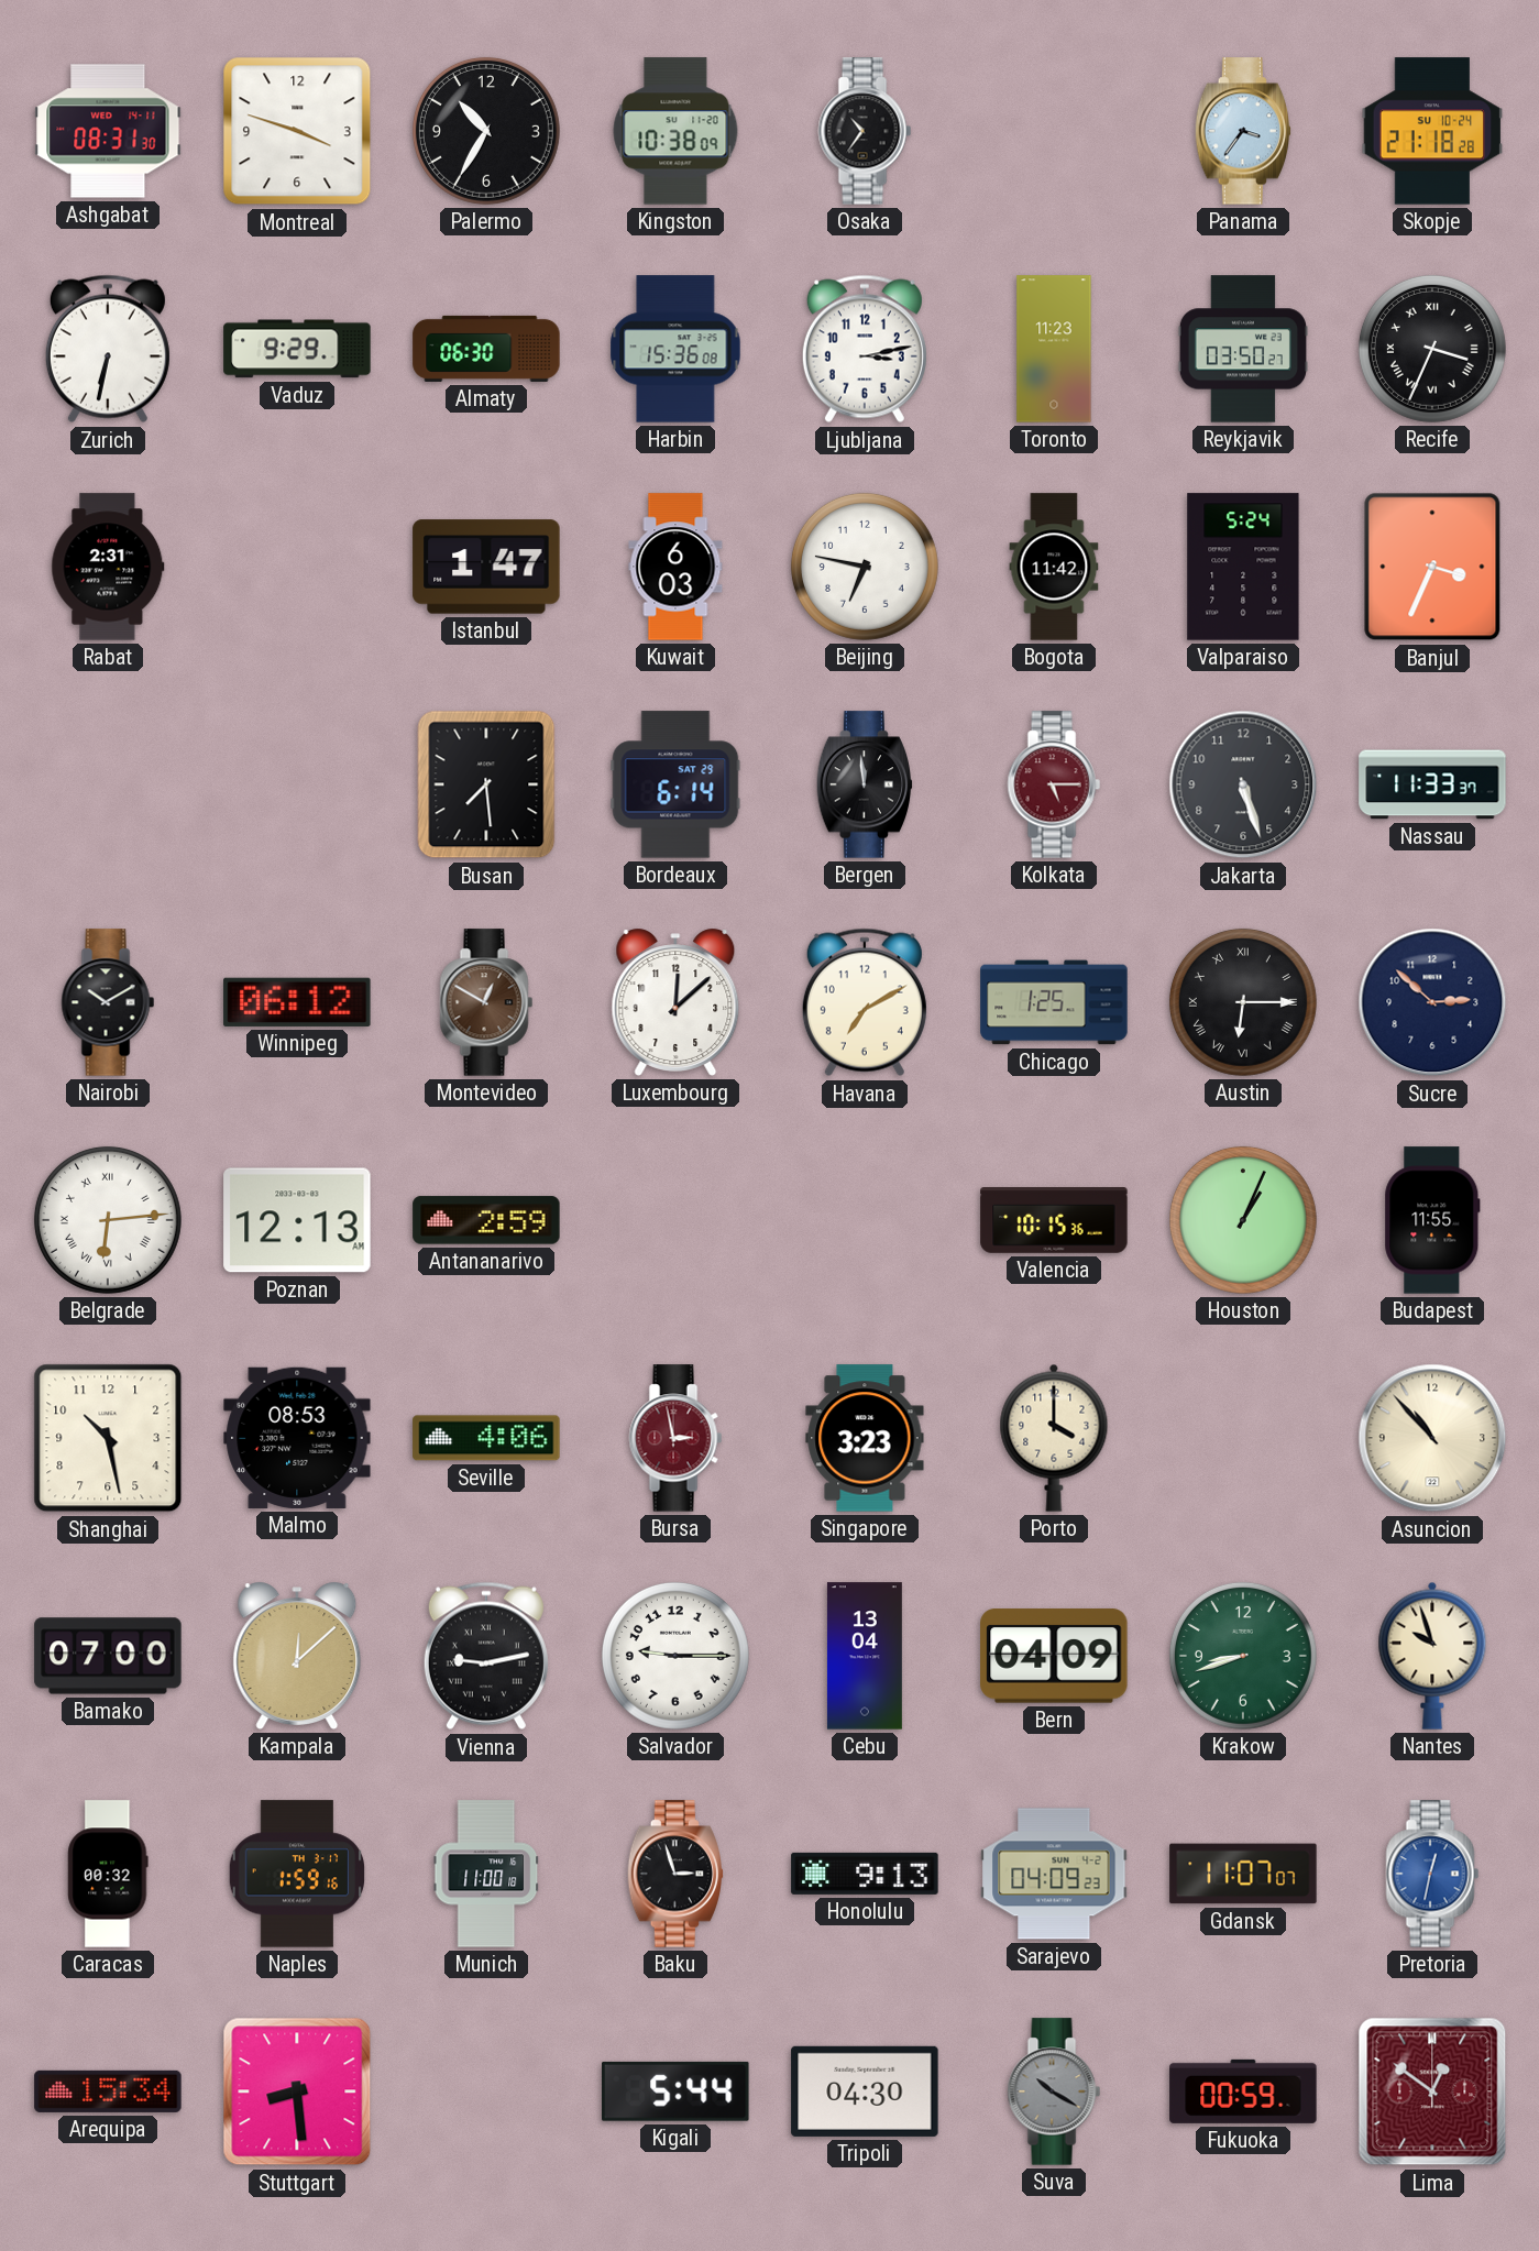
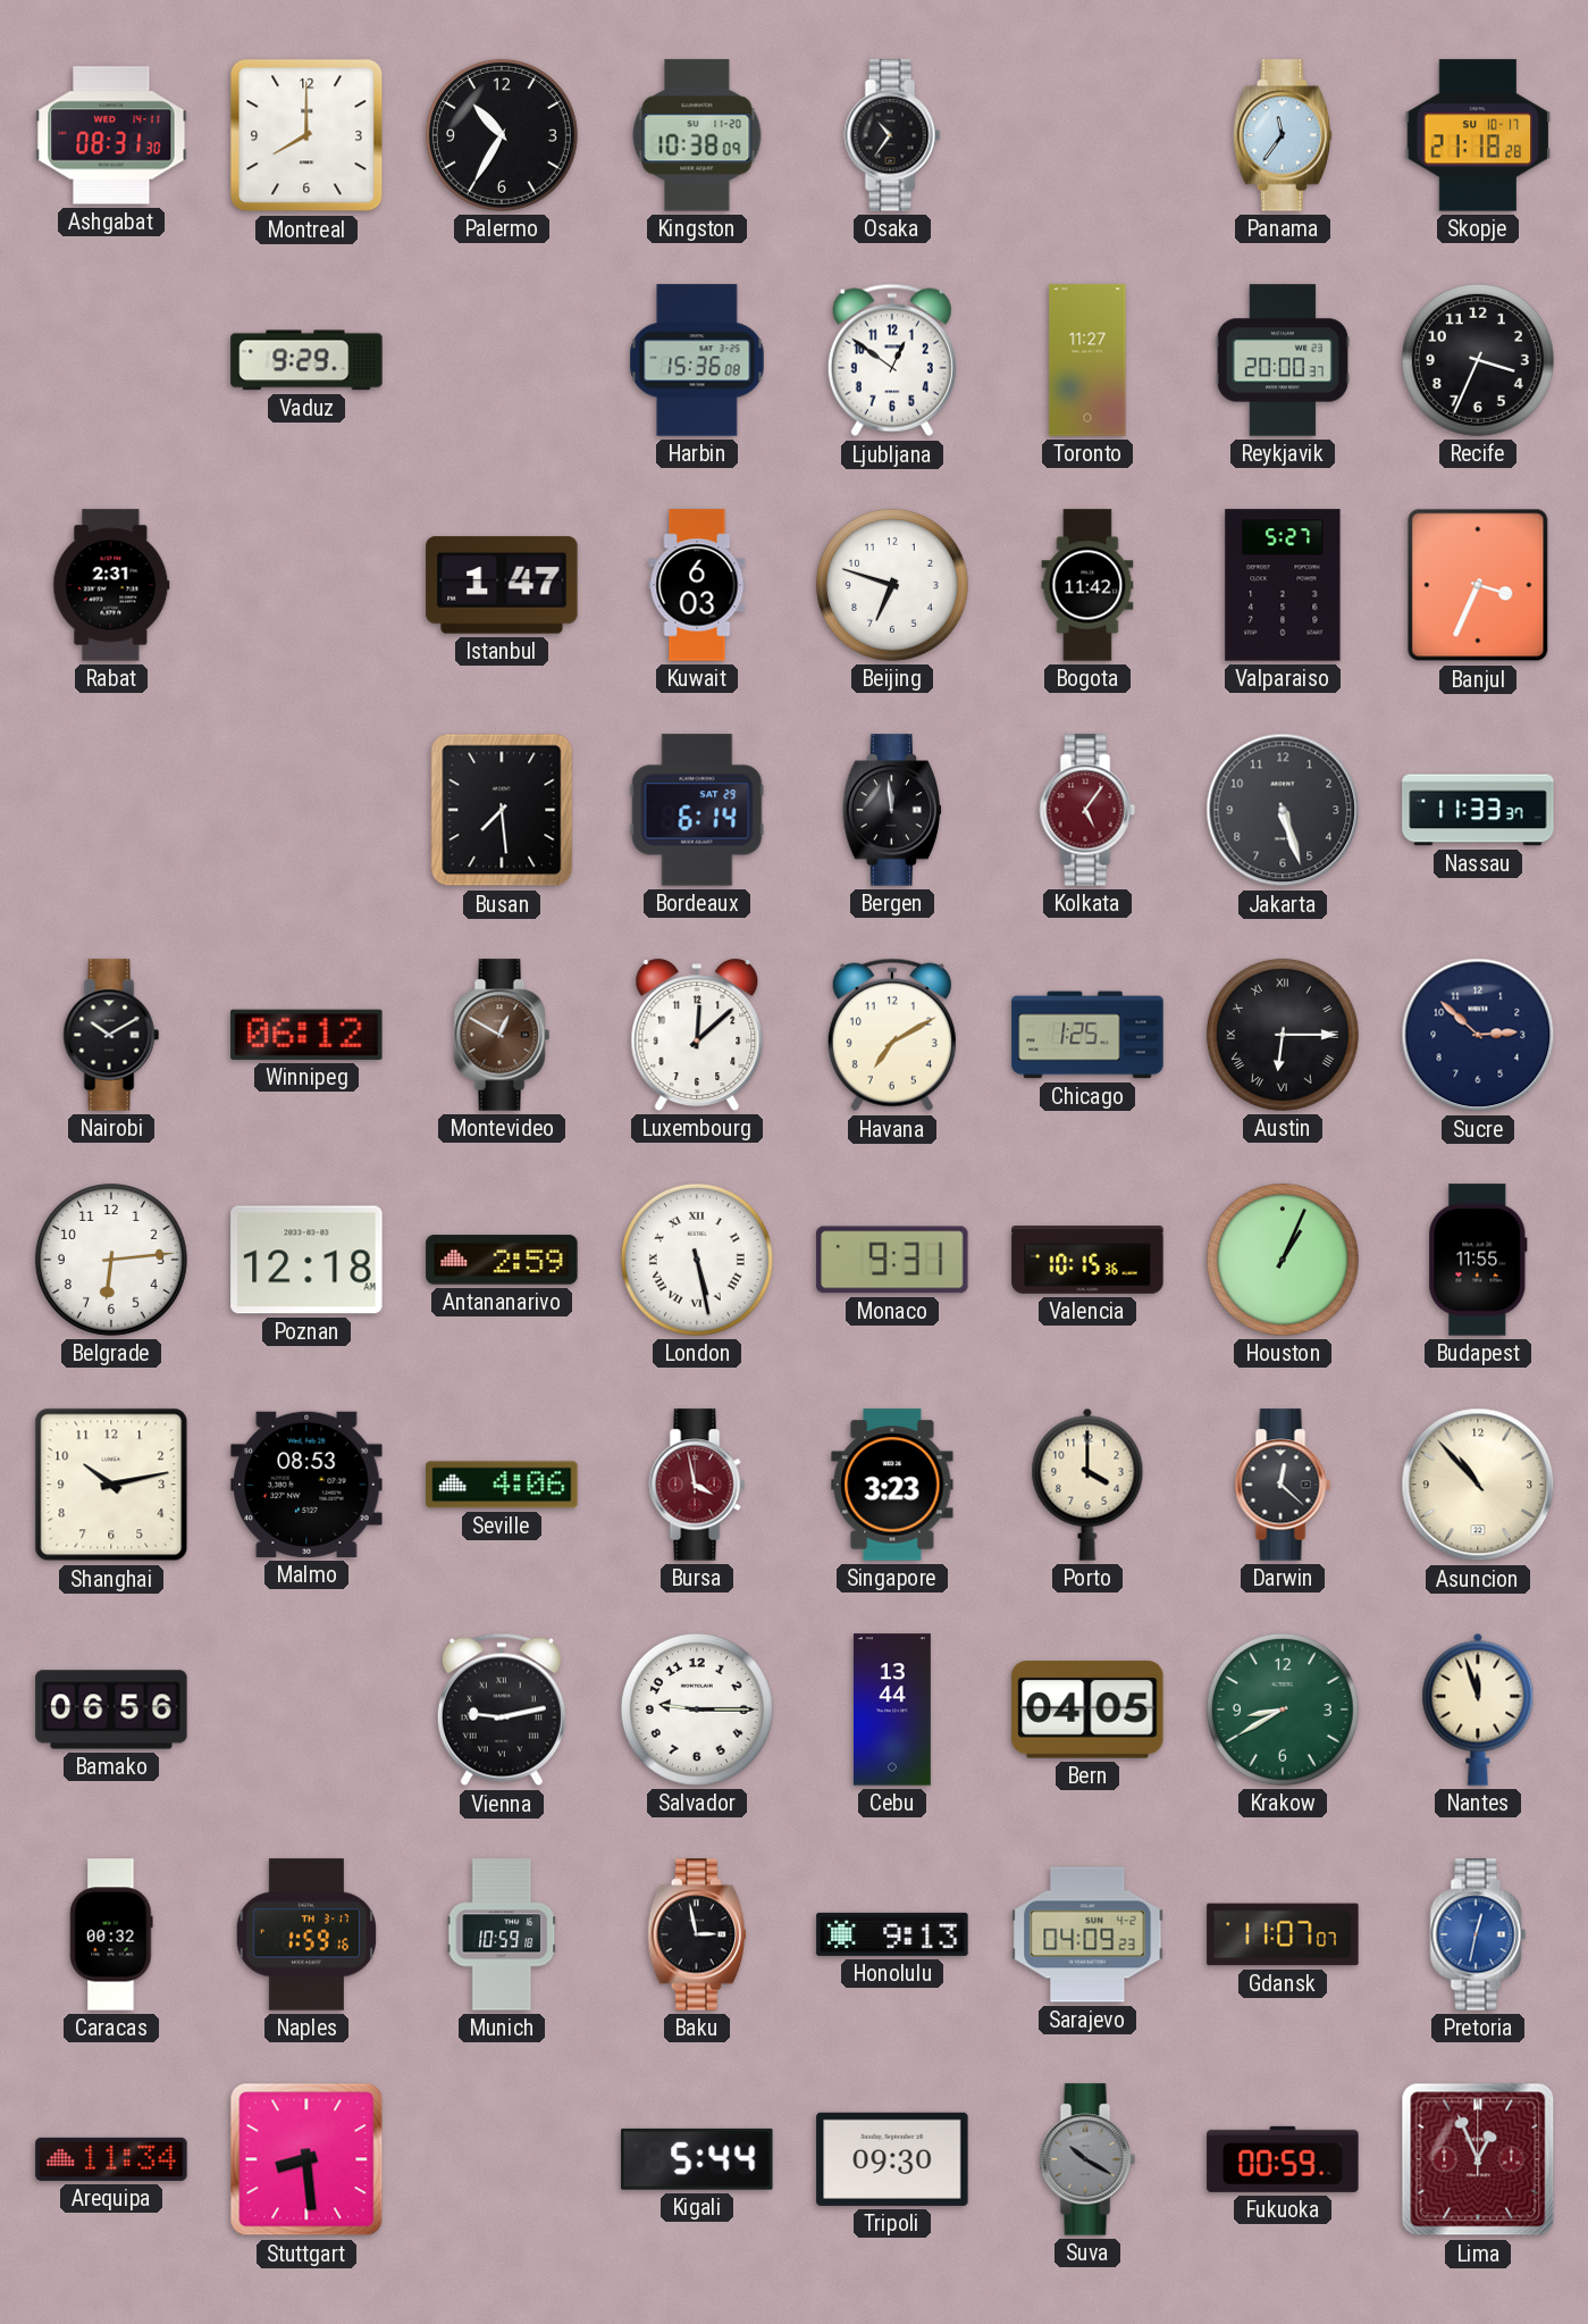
Montreal: 3:48 -> 8:00 (306, 135)
Panama: 3:36 -> 11:36 (1283, 135)
Skopje date: SU 10-24 -> SU 10-17 (1478, 135)
Zurich: 6:32 -> none (108, 349)
Almaty: 06:30 -> none (486, 349)
Ljubljana: 3:13 -> 12:51 (892, 360)
Toronto: 11:23 -> 11:27 (1087, 360)
Reykjavik: 03:50 -> 20:00 (1283, 360)
Recife numerals: Roman -> Arabic (1478, 360)
Beijing: 6:47 -> 6:48 (892, 585)
Valparaiso: 5:24 -> 5:27 (1283, 585)
Kolkata: 5:15 -> 5:06 (1087, 810)
Belgrade numerals: Roman -> Arabic (111, 1260)
Poznan: 12:13 -> 12:18 (306, 1260)
London: none -> 5:28 (697, 1260)
Monaco: none -> 9:31 (892, 1260)
Shanghai: 10:28 -> 10:13 (111, 1485)
Bursa: 2:58 -> 3:58 (697, 1485)
Darwin: none -> 12:22 (1283, 1485)
Bamako: 07:00 -> 06:56 (111, 1709)
Kampala: 12:08 -> none (297, 1656)
Cebu: 13:04 -> 13:44 (892, 1709)
Bern: 04:09 -> 04:05 (1087, 1709)
Krakow: 8:42 -> 8:40 (1283, 1709)
Nantes: 9:57 -> 11:57 (1478, 1709)
Munich: 11:00 -> 10:59 (502, 1934)
Baku: 2:57 -> 2:58 (697, 1934)
Arequipa: 15:34 -> 11:34 (111, 2159)
Tripoli: 04:30 -> 09:30 (892, 2159)
Lima: 12:51 -> 12:56 (1478, 2159)
